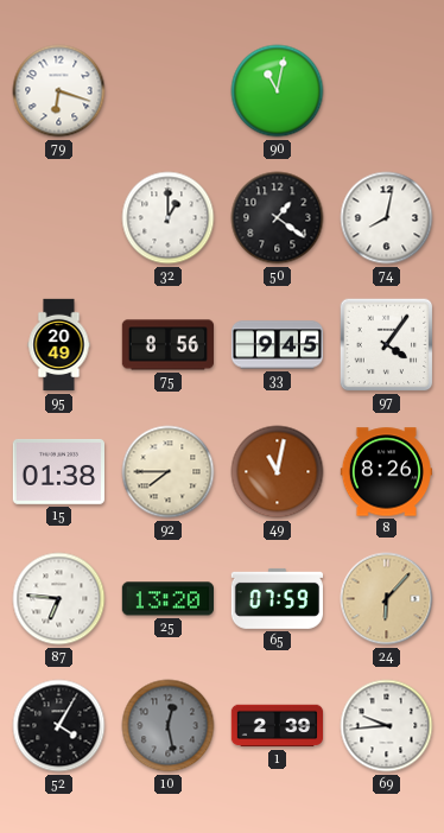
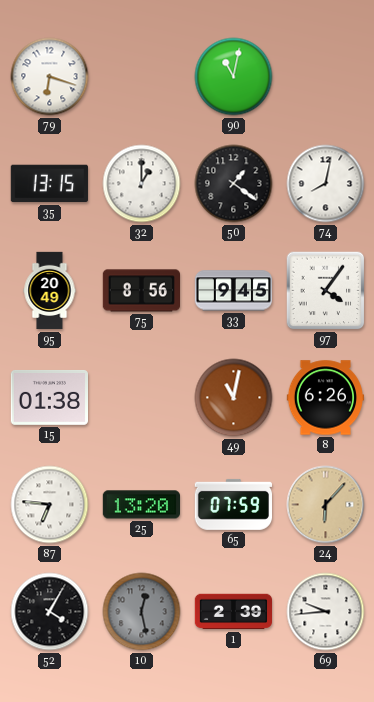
35: none -> 13:15 (49, 184)
92: 7:45 -> none (169, 472)
8: 8:26 -> 6:26 (325, 398)
